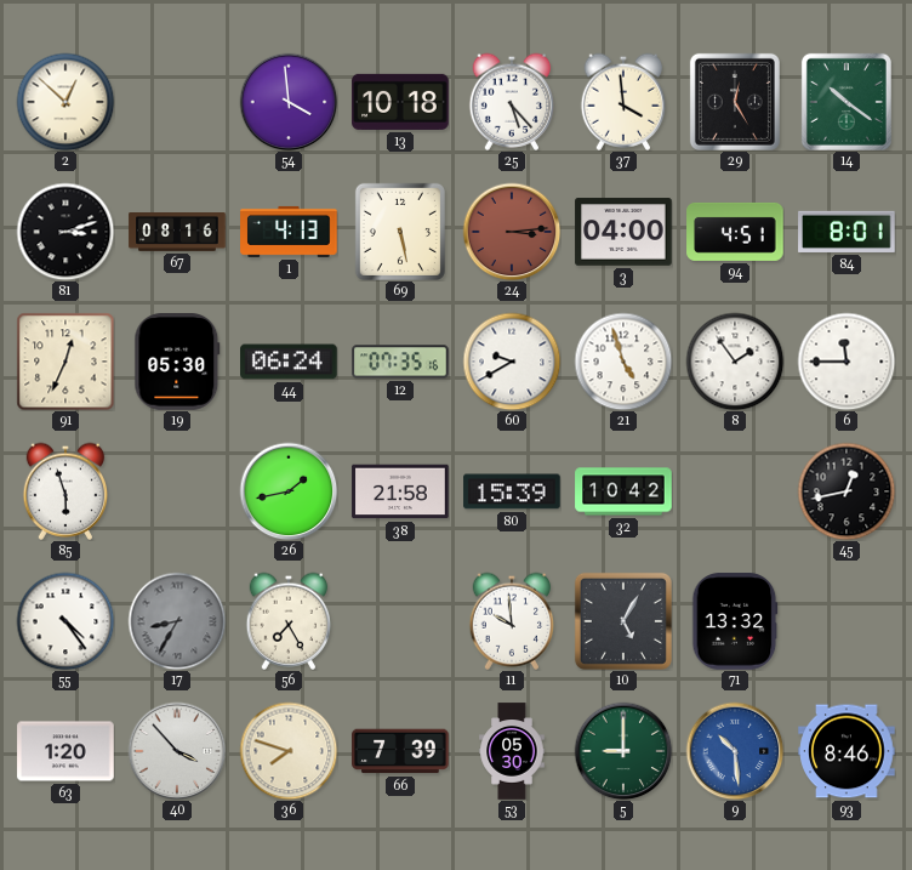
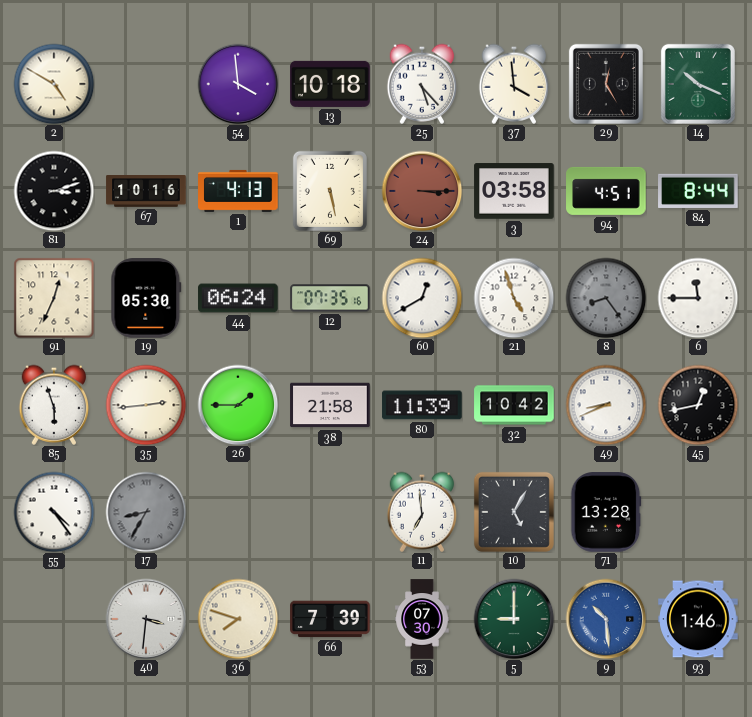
2: 12:52 -> 4:50 (54, 84)
14: 10:21 -> 10:19 (698, 84)
67: 08:16 -> 10:16 (146, 192)
24: 3:14 -> 3:15 (422, 191)
3: 04:00 -> 03:58 (514, 191)
84: 8:01 -> 8:44 (698, 191)
60: 9:40 -> 12:40 (422, 298)
8: 1:54 -> 8:24 (606, 298)
8 dial: white -> grey (606, 298)
35: none -> 2:44 (146, 405)
26: 1:43 -> 1:45 (238, 405)
80: 15:39 -> 11:39 (422, 405)
49: none -> 8:41 (606, 405)
56: 7:25 -> none (289, 621)
11: 9:59 -> 6:59 (422, 512)
71: 13:32 -> 13:28 (606, 512)
63: 1:20 -> none (65, 751)
40: 3:53 -> 3:31 (146, 619)
53: 05:30 -> 07:30 (422, 619)
93: 8:46 -> 1:46 (698, 619)
